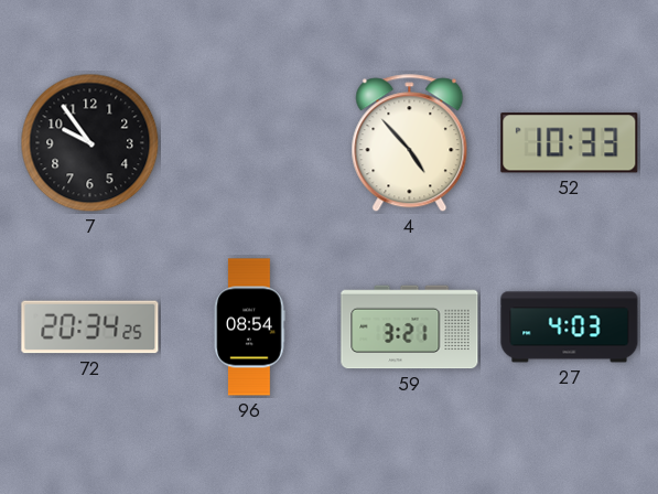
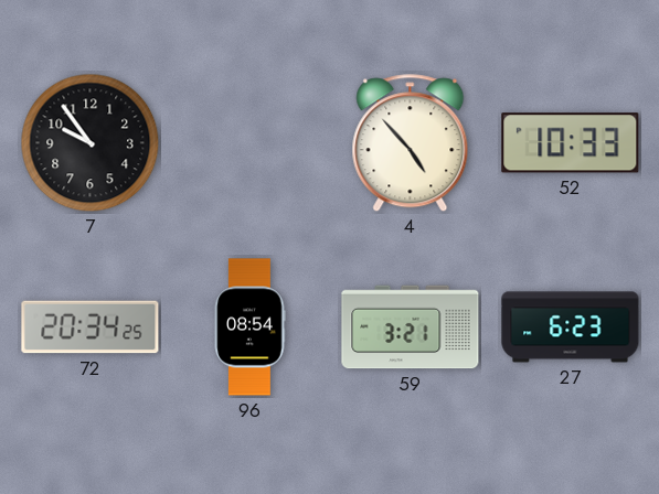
27: 4:03 -> 6:23 (571, 327)
